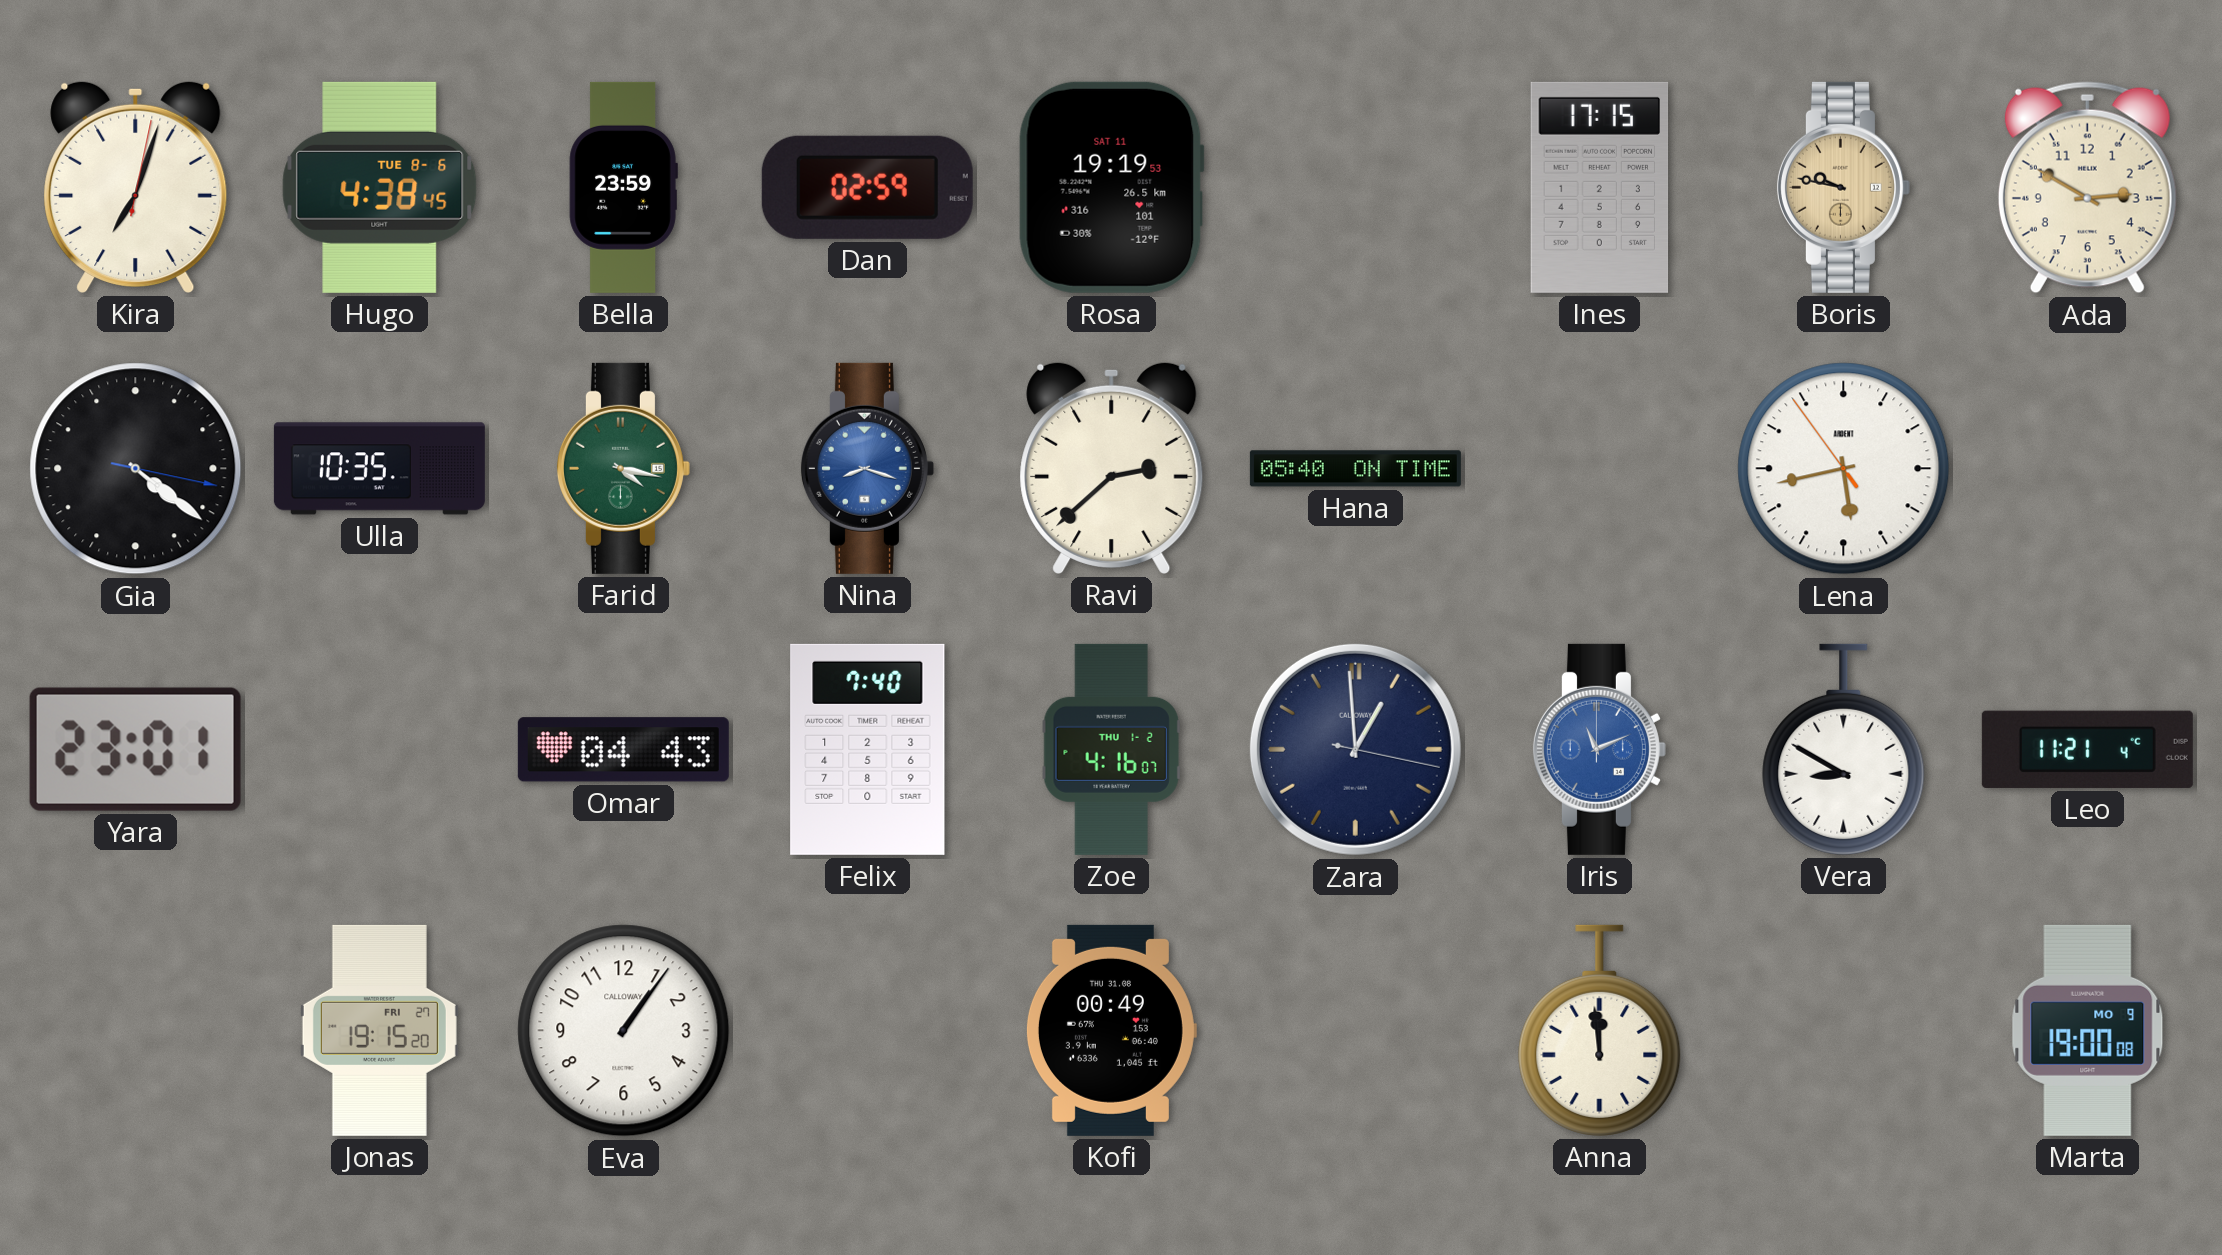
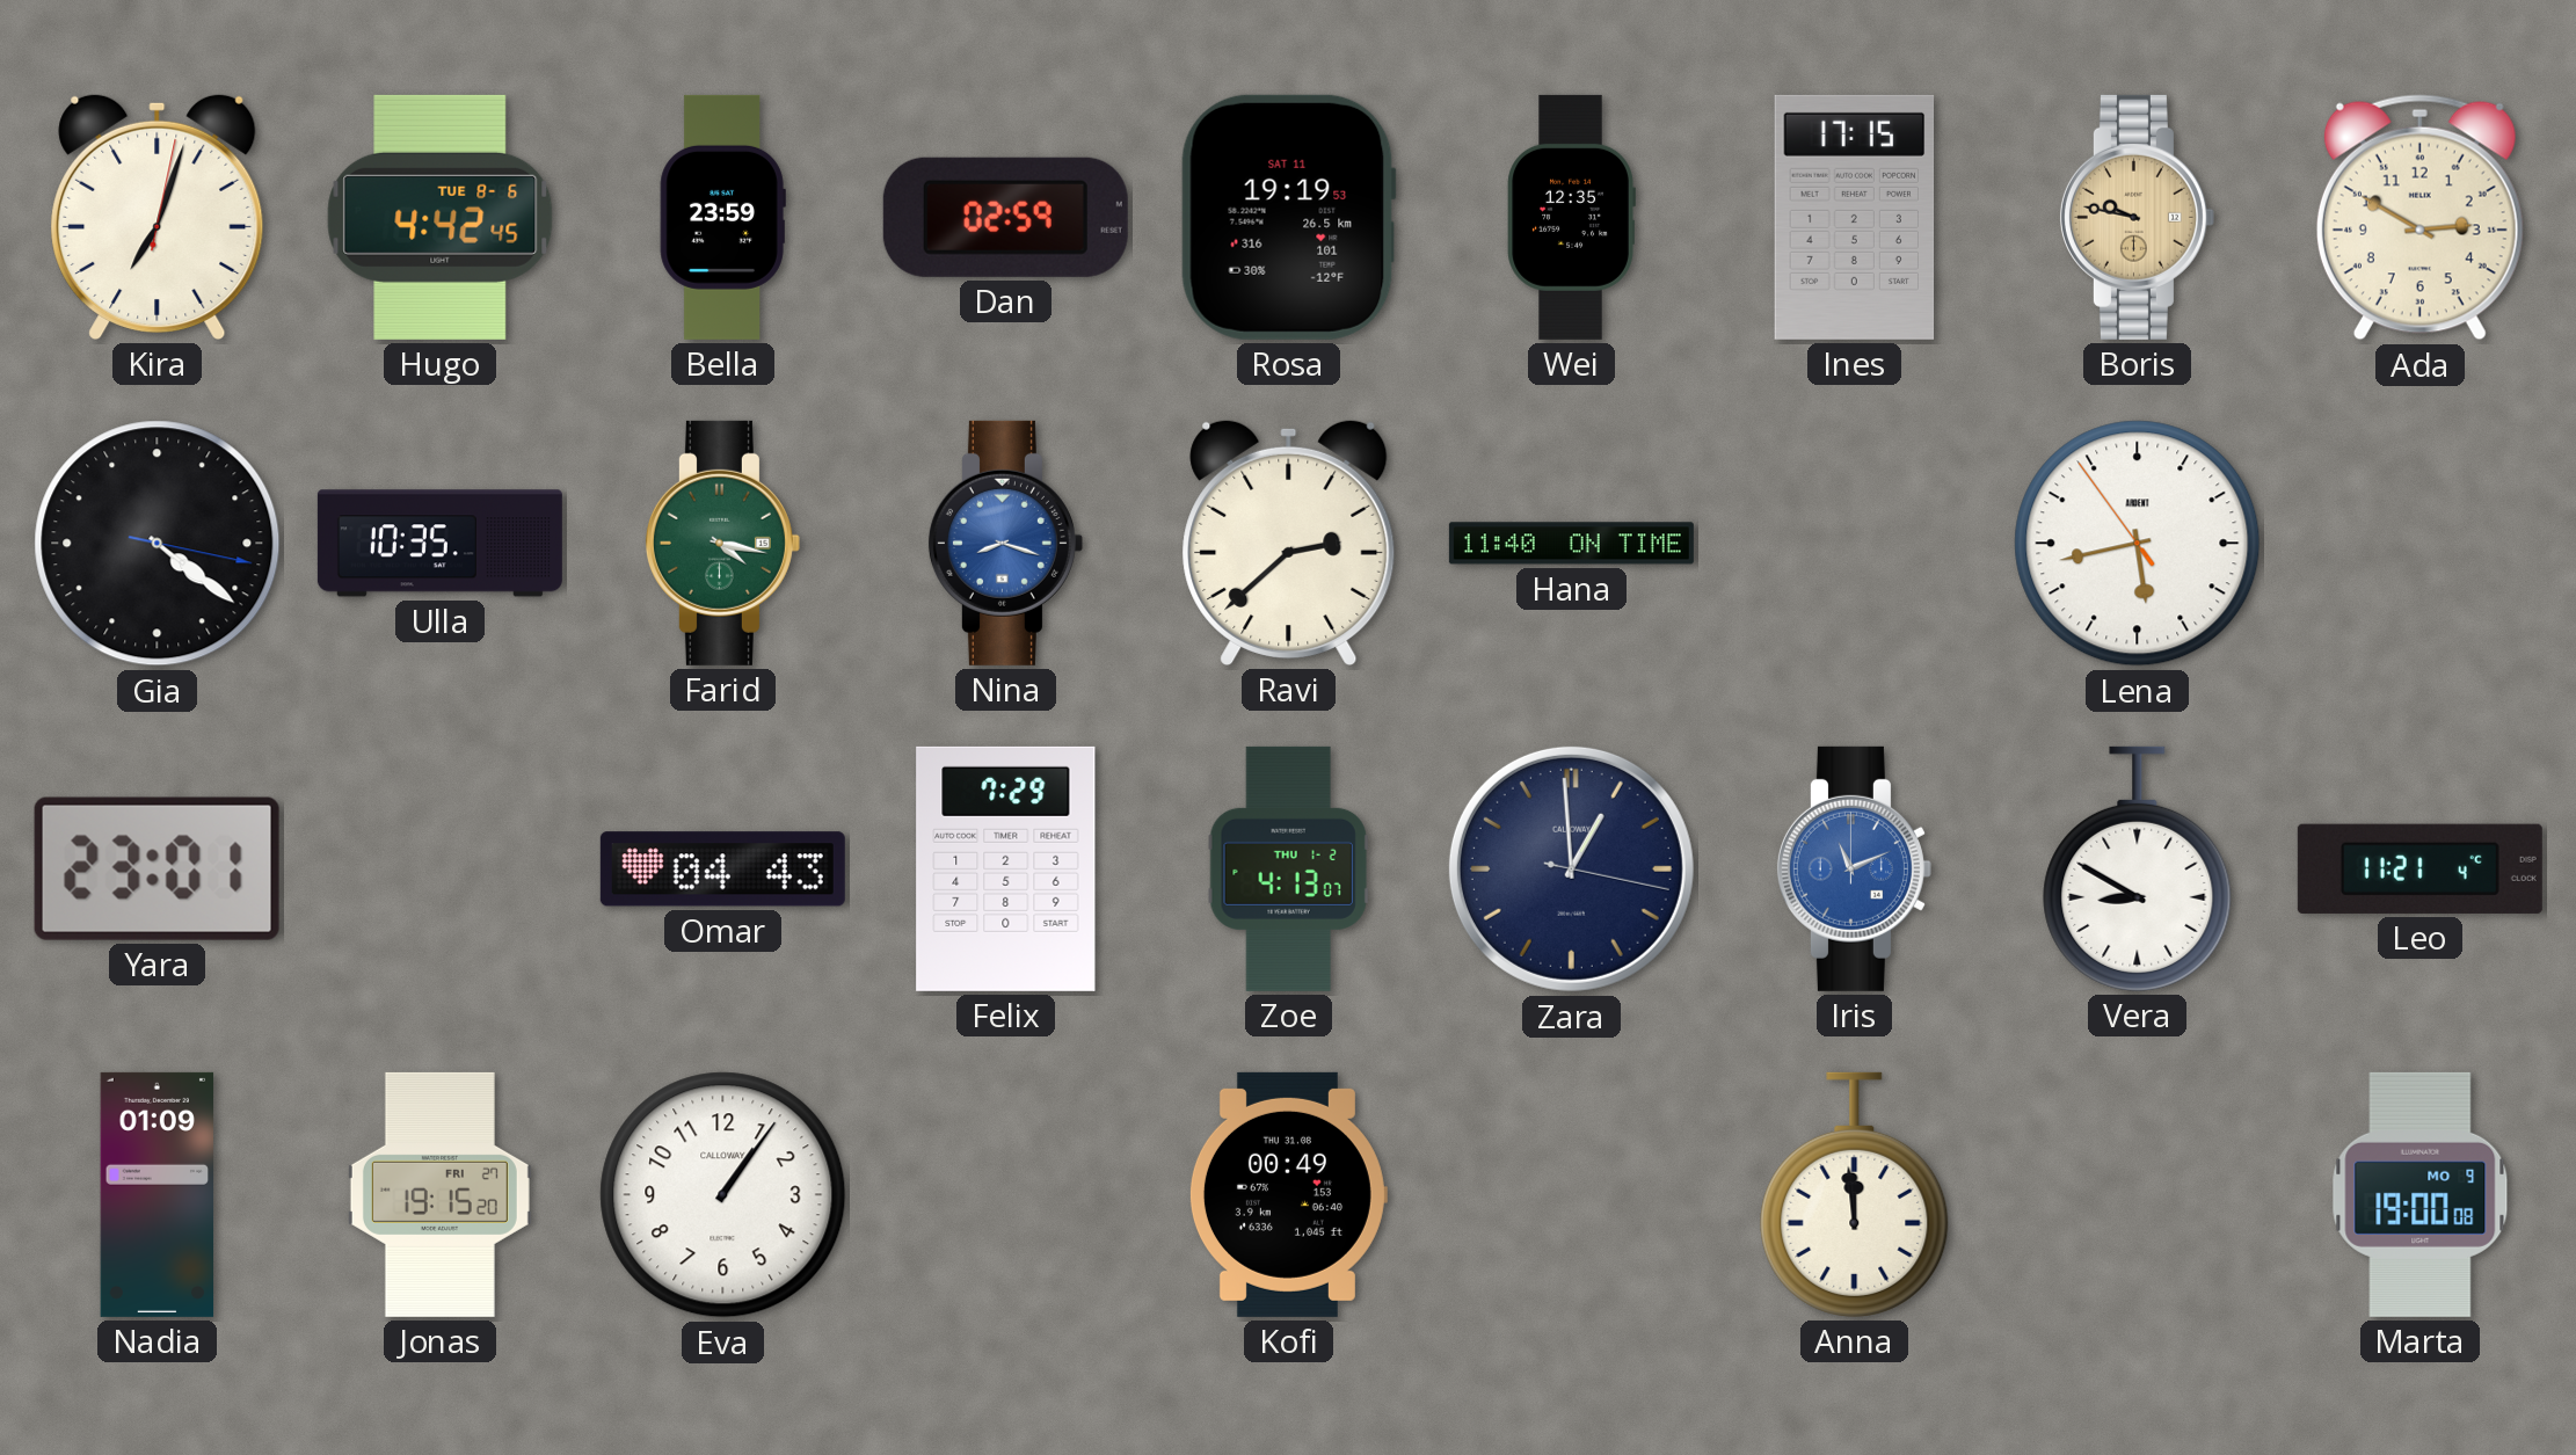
Hugo: 4:38 -> 4:42 (441, 217)
Wei: none -> 12:35 (1571, 217)
Hana: 05:40 -> 11:40 (1571, 544)
Felix: 7:40 -> 7:29 (1006, 868)
Zoe: 4:16 -> 4:13 (1288, 868)
Nadia: none -> 01:09 (158, 1194)
